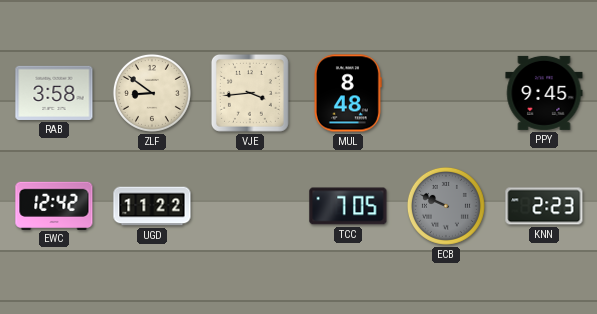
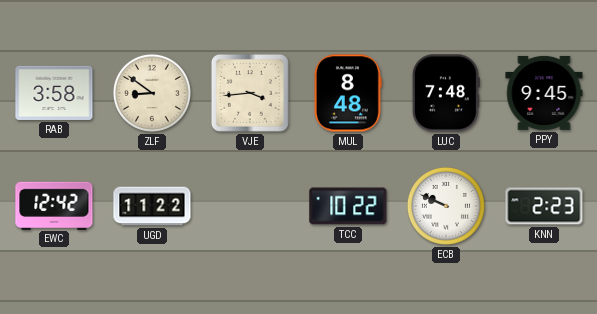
LUC: none -> 7:48 (446, 93)
TCC: 7:05 -> 10:22 (348, 206)
ECB dial: grey -> white (446, 206)
